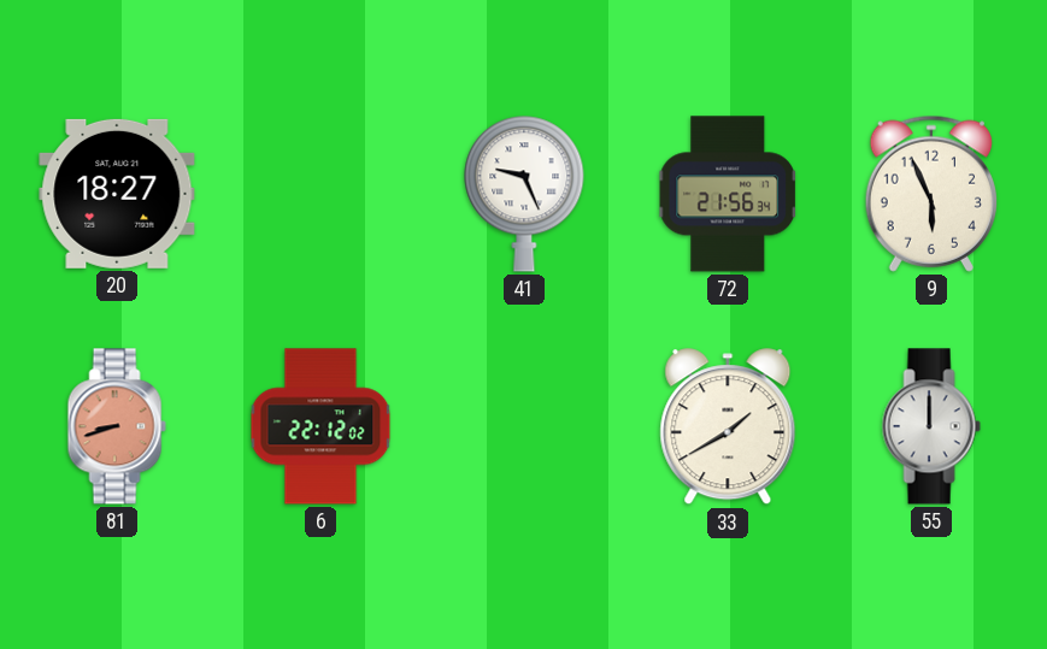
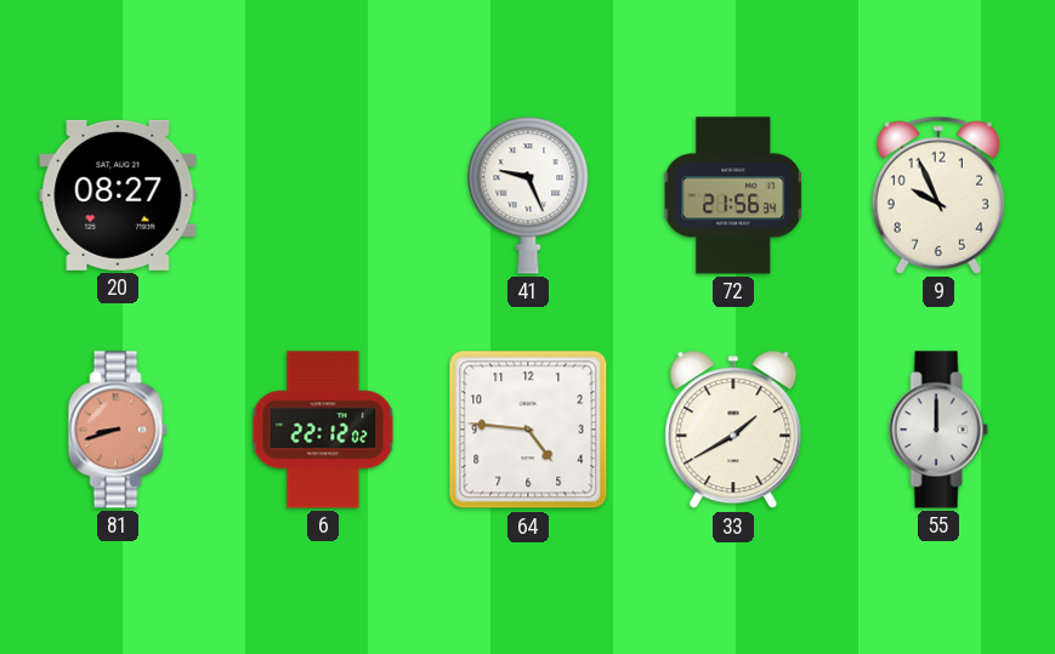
20: 18:27 -> 08:27 (118, 195)
9: 5:56 -> 9:56 (937, 195)
64: none -> 4:46 (528, 430)
